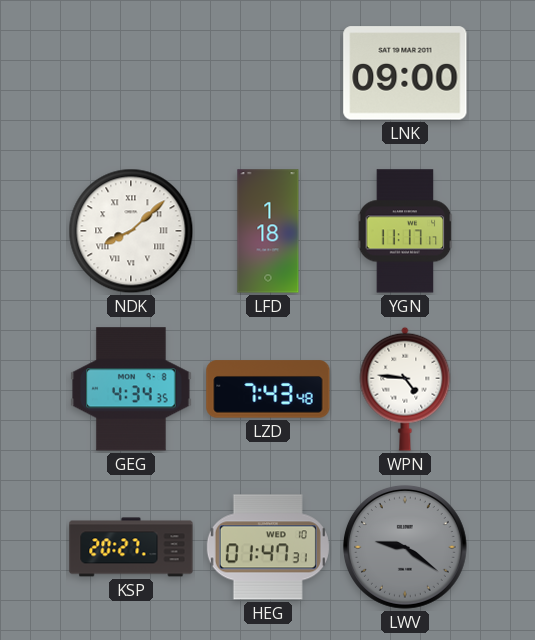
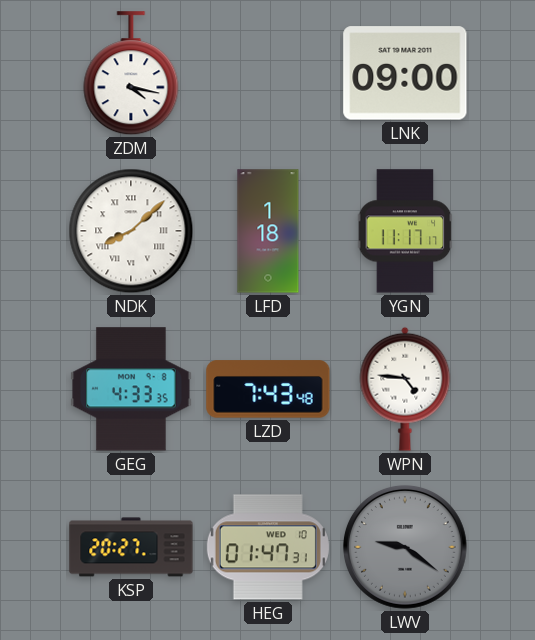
ZDM: none -> 4:17 (131, 74)
GEG: 4:34 -> 4:33 (131, 389)
